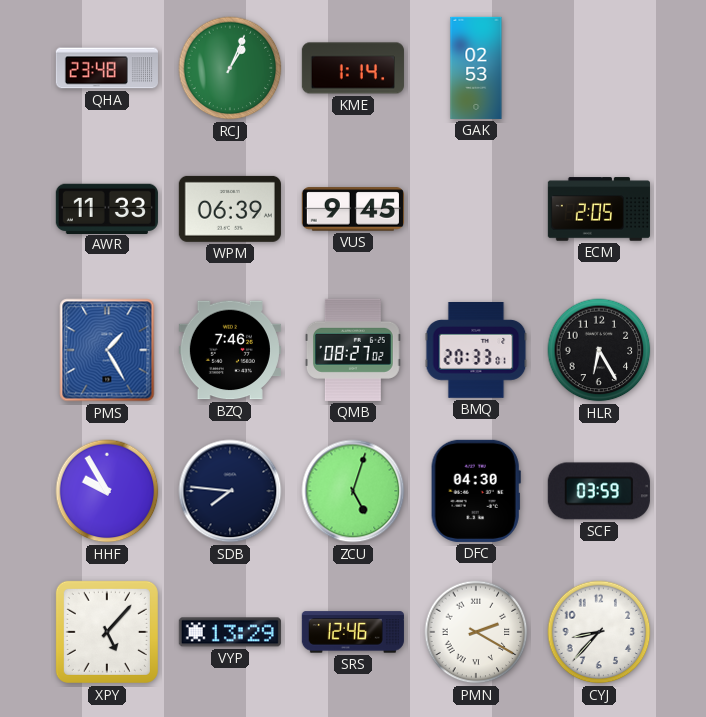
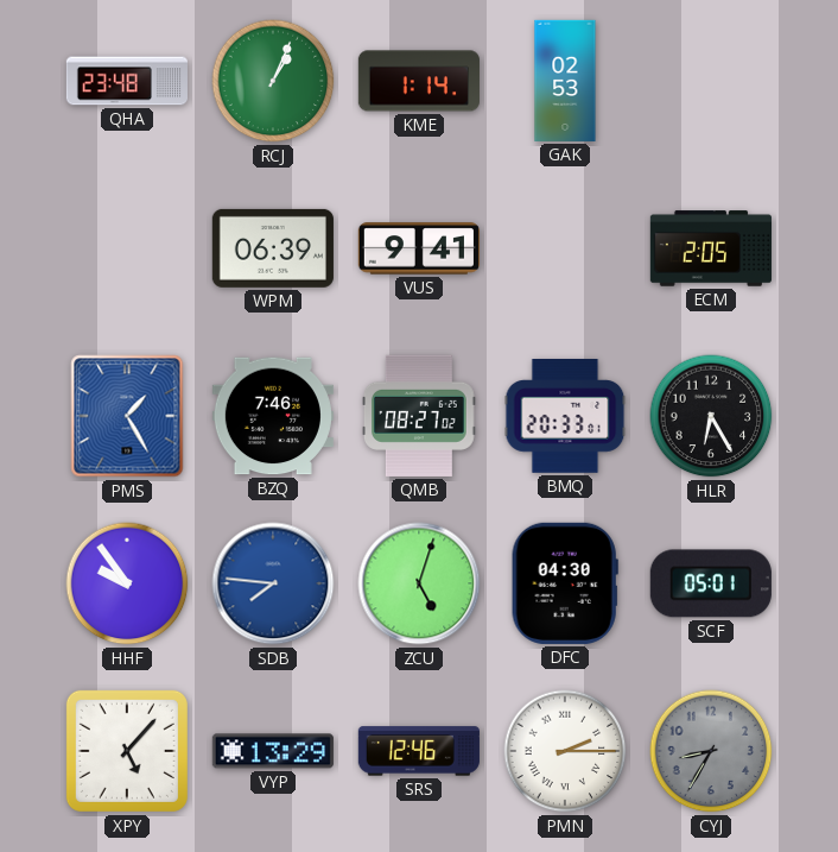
AWR: 11:33 -> none (107, 208)
VUS: 9:45 -> 9:41 (419, 248)
HHF: 9:55 -> 9:54 (127, 583)
SDB dial: navy -> blue (273, 583)
SCF: 03:59 -> 05:01 (711, 583)
PMN: 2:20 -> 2:15 (565, 751)
CYJ: 8:37 -> 8:35 (711, 751)
CYJ dial: white -> grey (711, 751)
